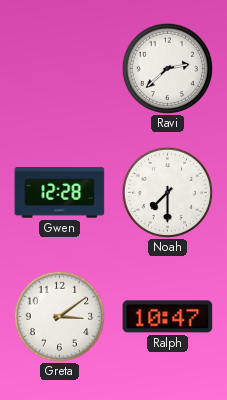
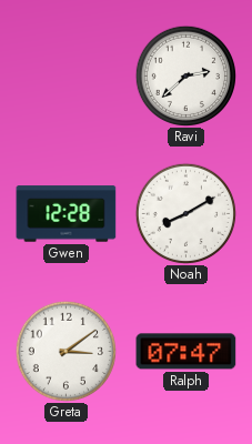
Noah: 7:30 -> 8:10 (185, 213)
Ralph: 10:47 -> 07:47 (187, 352)
